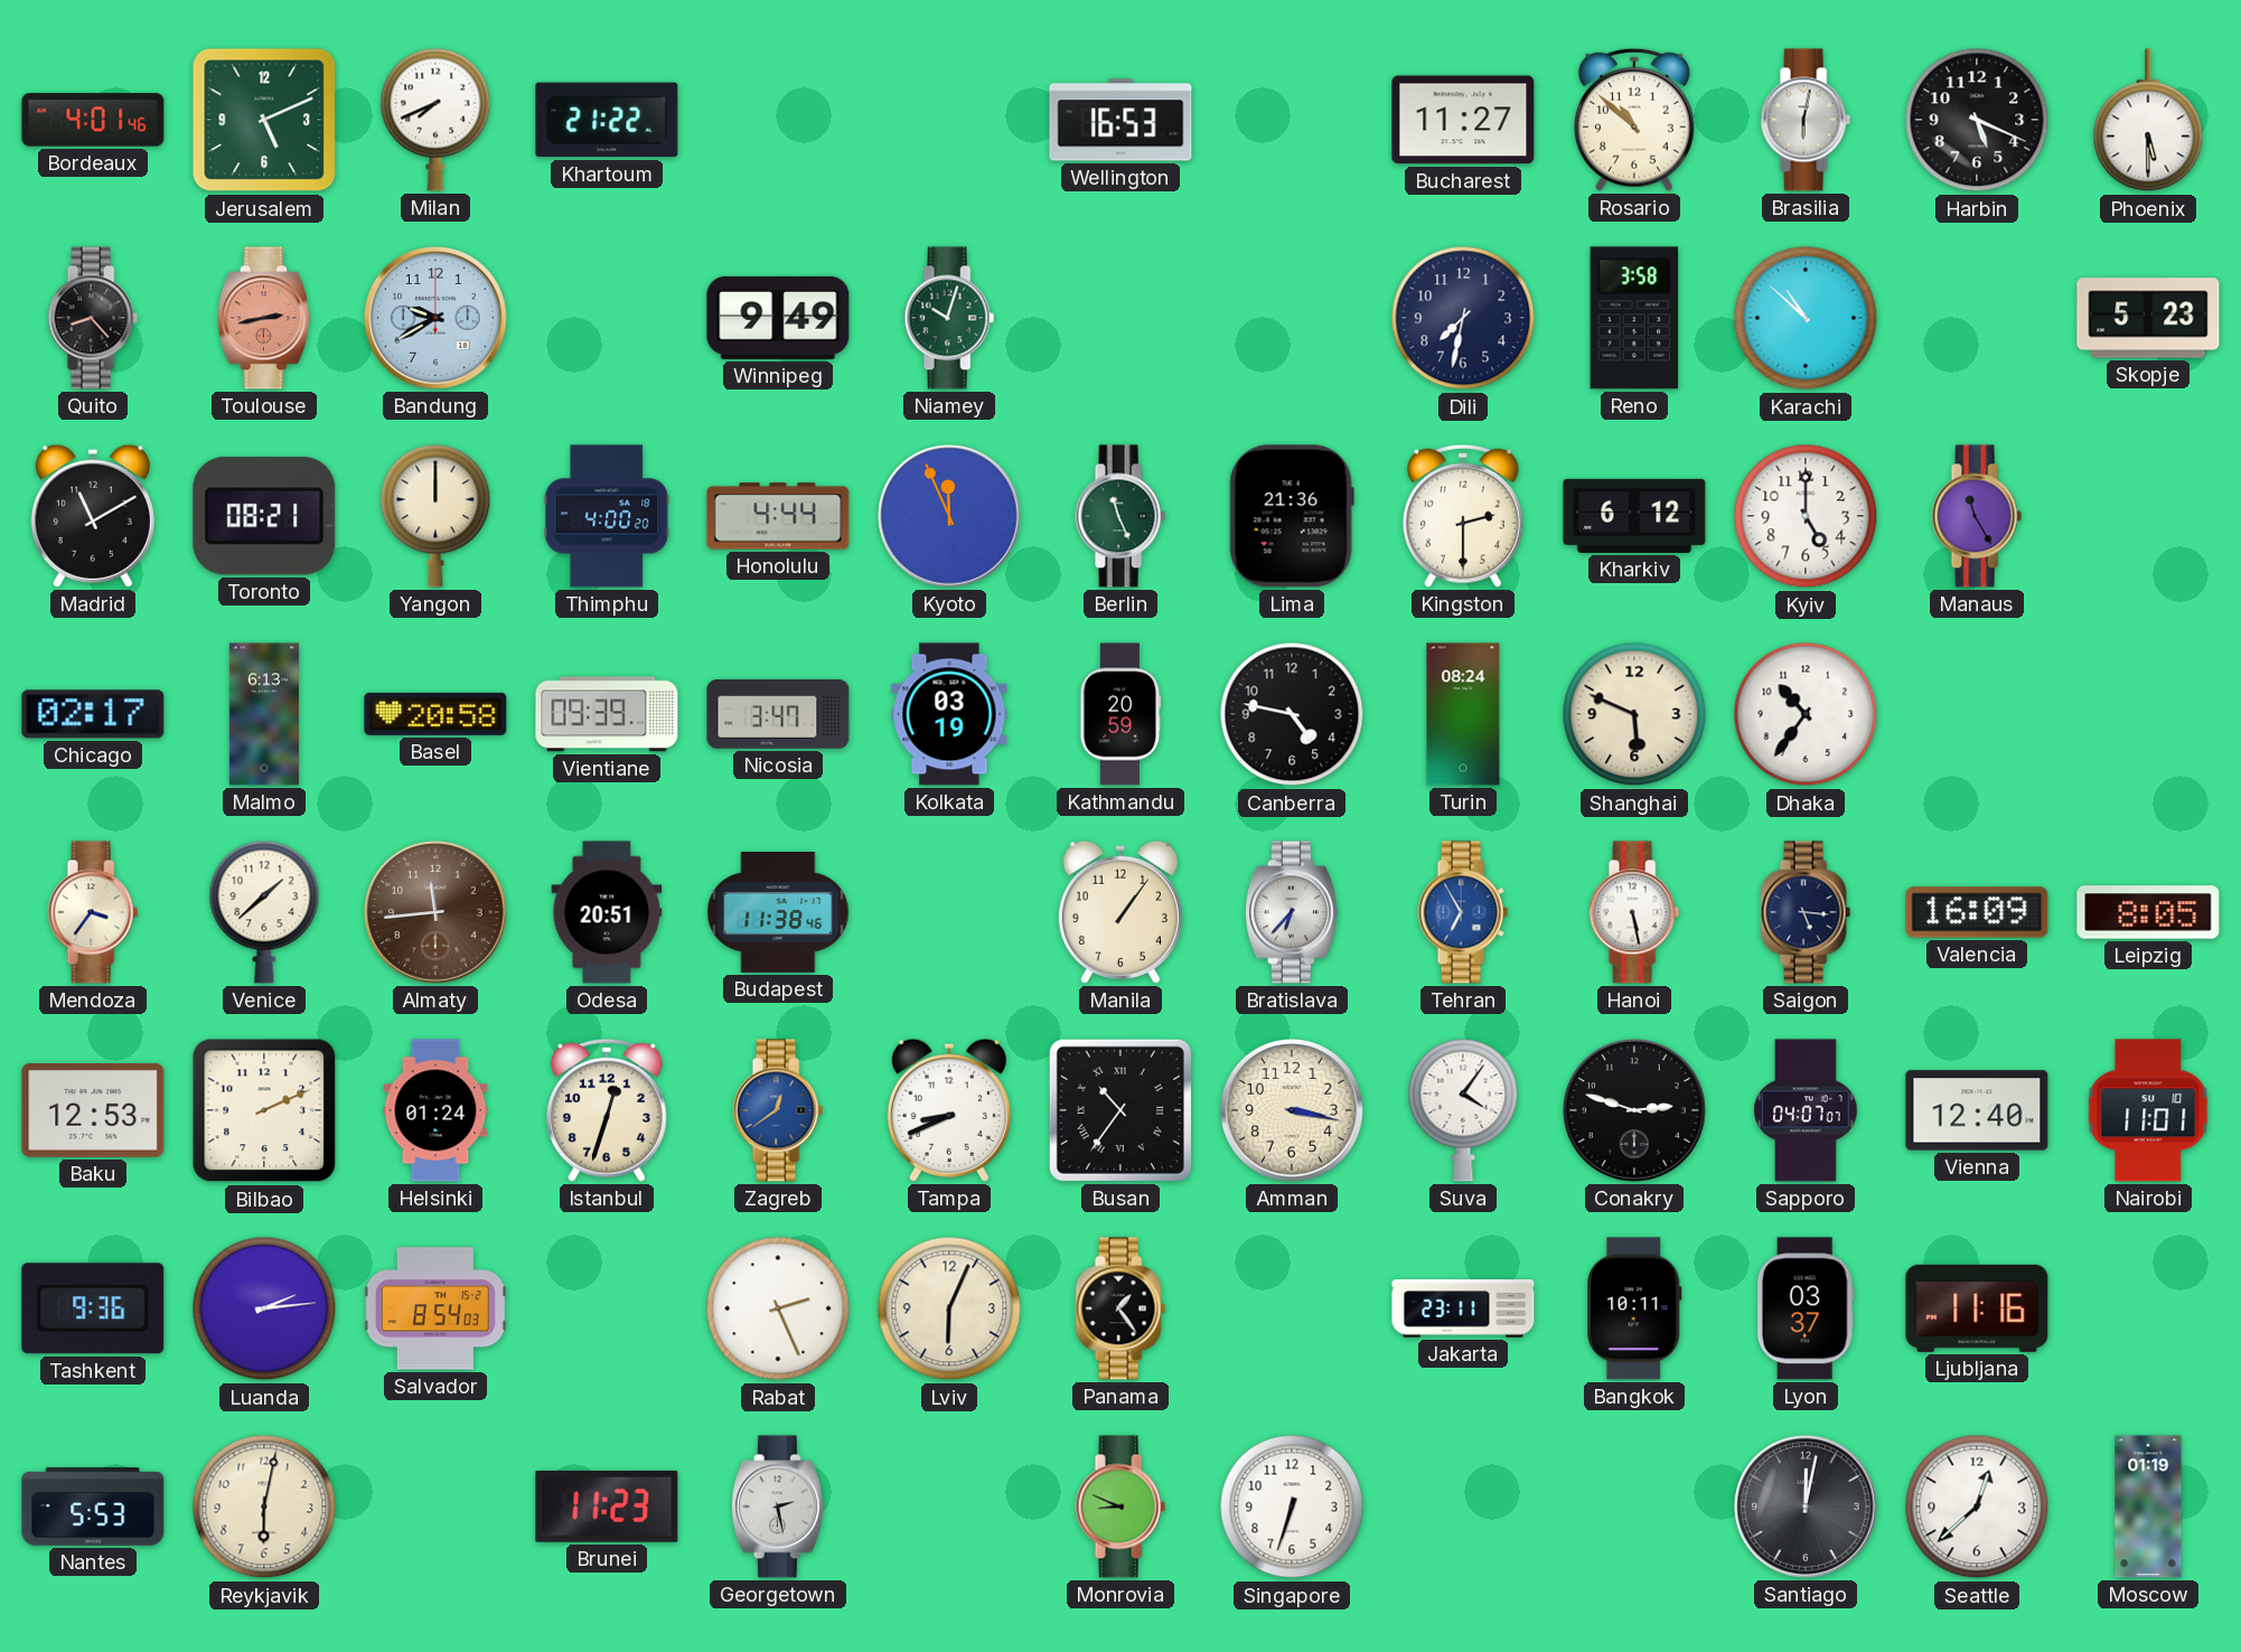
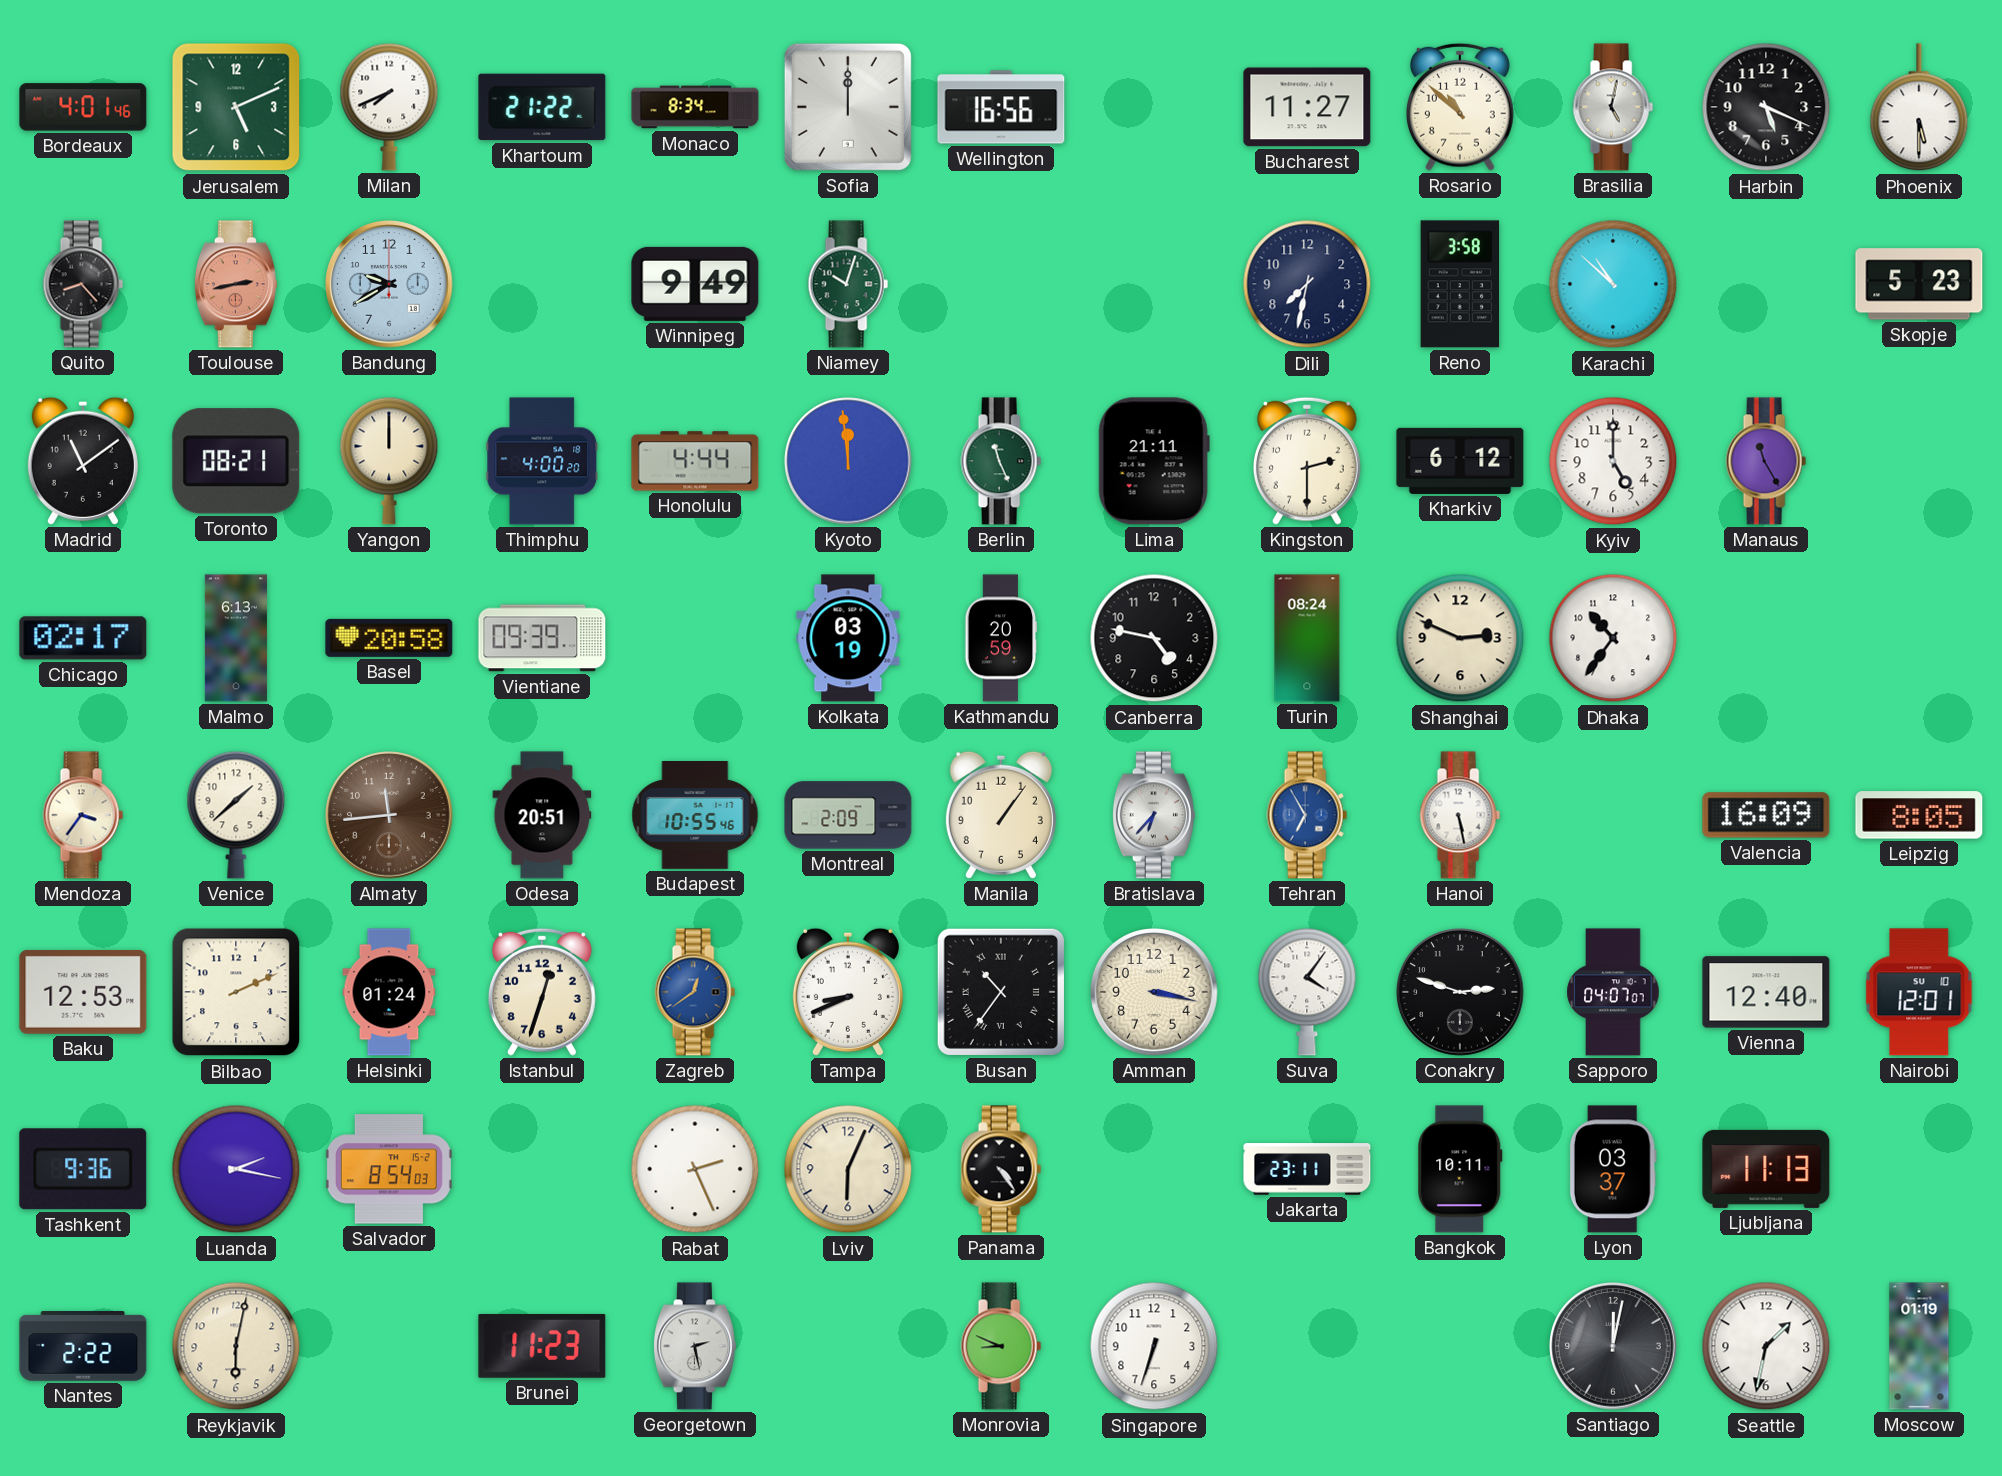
Monaco: none -> 8:34 (695, 107)
Sofia: none -> 12:00 (848, 107)
Wellington: 16:53 -> 16:56 (1001, 107)
Brasilia: 6:02 -> 5:02 (1613, 107)
Madrid: 11:10 -> 11:09 (83, 461)
Kyoto: 11:56 -> 11:59 (848, 461)
Lima: 21:36 -> 21:11 (1154, 461)
Nicosia: 3:47 -> none (778, 714)
Shanghai: 5:49 -> 2:49 (1460, 638)
Budapest: 11:38 -> 10:55 (695, 816)
Montreal: none -> 2:09 (848, 815)
Saigon: 5:16 -> none (1806, 912)
Nairobi: 11:01 -> 12:01 (1919, 992)
Luanda: 2:14 -> 2:17 (236, 1169)
Panama: 1:24 -> 4:24 (1001, 1169)
Ljubljana: 11:16 -> 11:13 (1766, 1169)
Nantes: 5:53 -> 2:22 (83, 1347)
Seattle: 12:38 -> 1:32 (1766, 1346)
